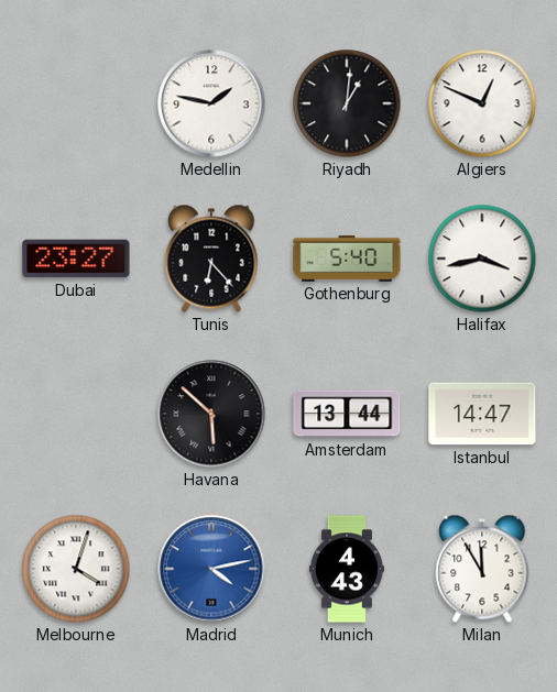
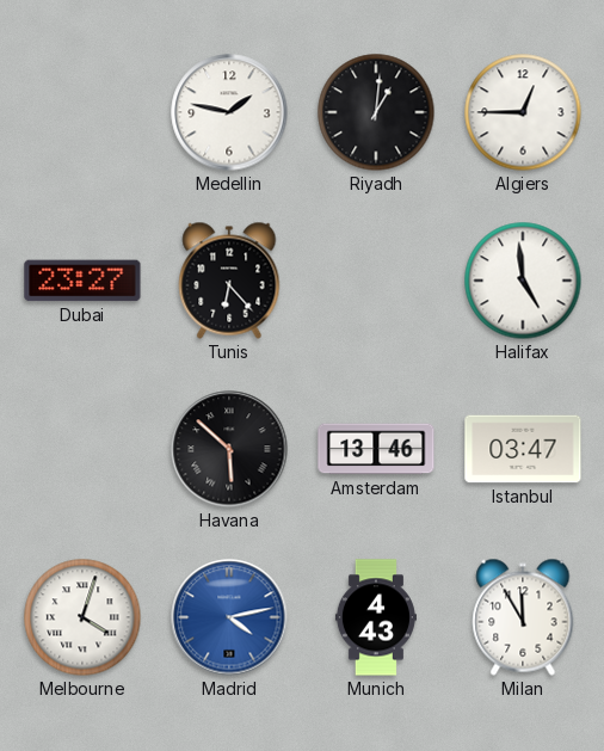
Algiers: 12:49 -> 12:45 (523, 112)
Gothenburg: 5:40 -> none (347, 260)
Halifax: 3:43 -> 4:59 (523, 281)
Amsterdam: 13:44 -> 13:46 (376, 449)
Istanbul: 14:47 -> 03:47 (523, 449)
